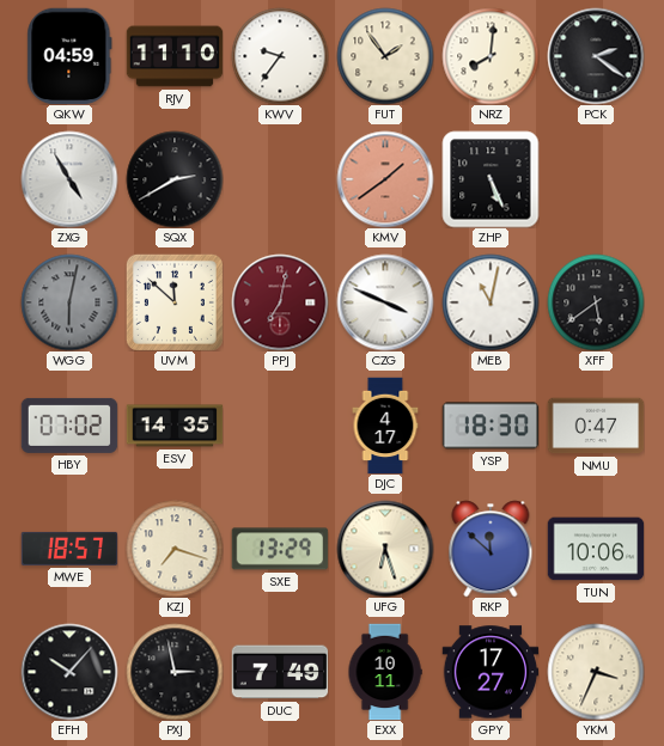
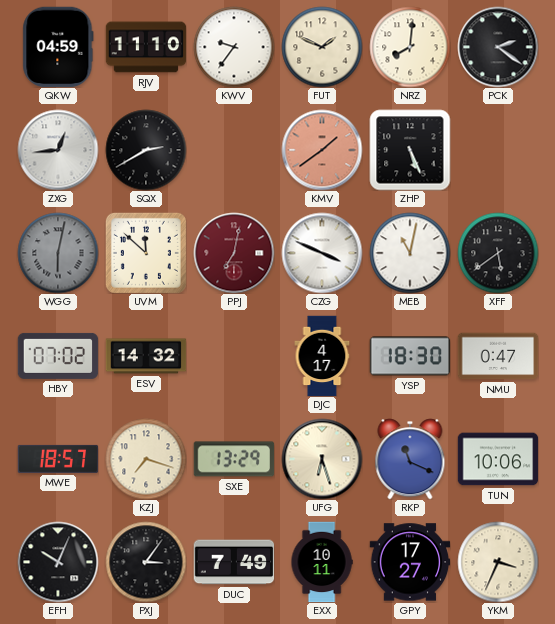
FUT: 1:54 -> 1:49 (322, 47)
ZXG: 4:55 -> 12:44 (58, 150)
ESV: 14:35 -> 14:32 (146, 356)
RKP: 11:52 -> 11:19 (410, 459)
EFH: 10:07 -> 10:04 (58, 562)
PXJ: 2:58 -> 3:06 (146, 562)
